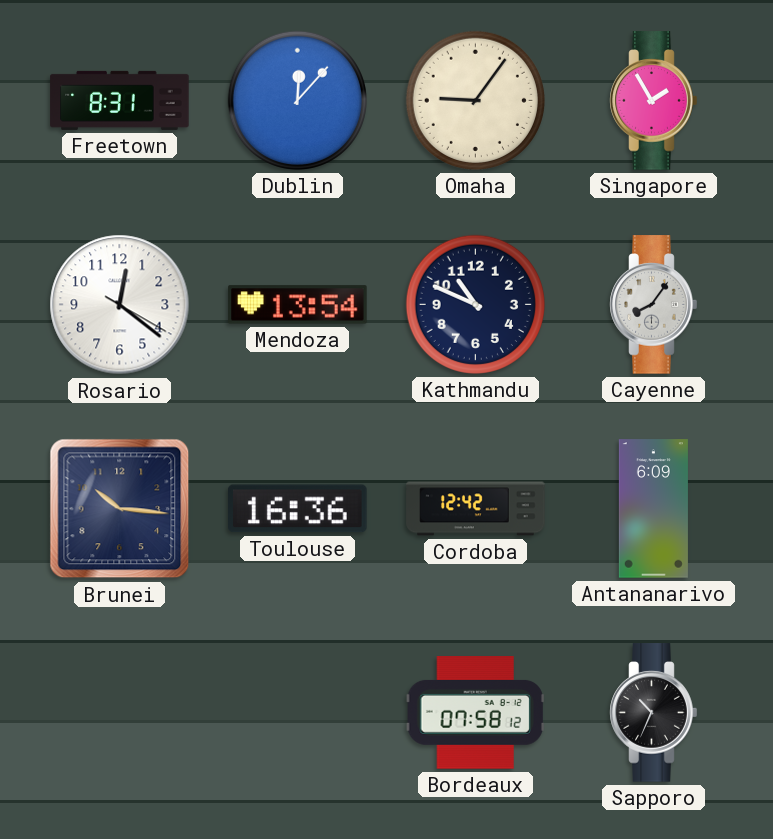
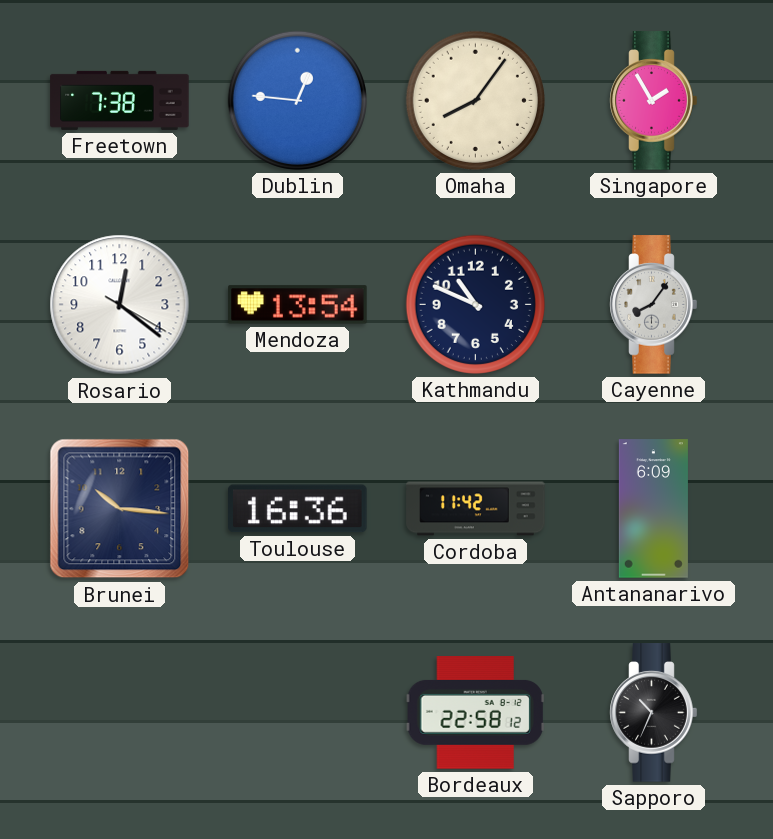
Freetown: 8:31 -> 7:38 (120, 100)
Dublin: 12:07 -> 12:46 (297, 100)
Omaha: 9:06 -> 8:06 (475, 100)
Cordoba: 12:42 -> 11:42 (476, 509)
Bordeaux: 07:58 -> 22:58 (475, 713)
